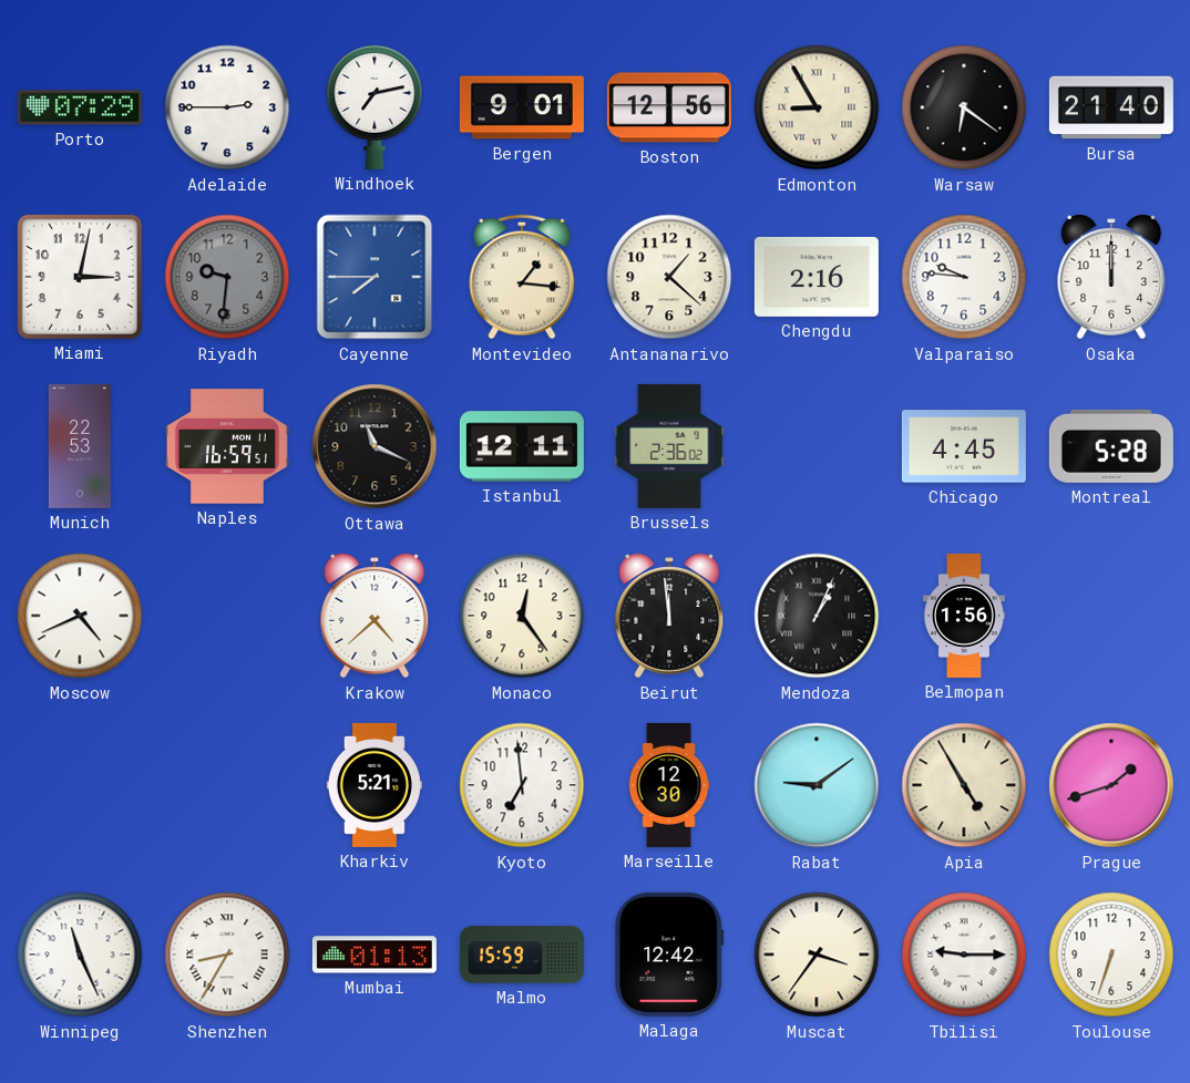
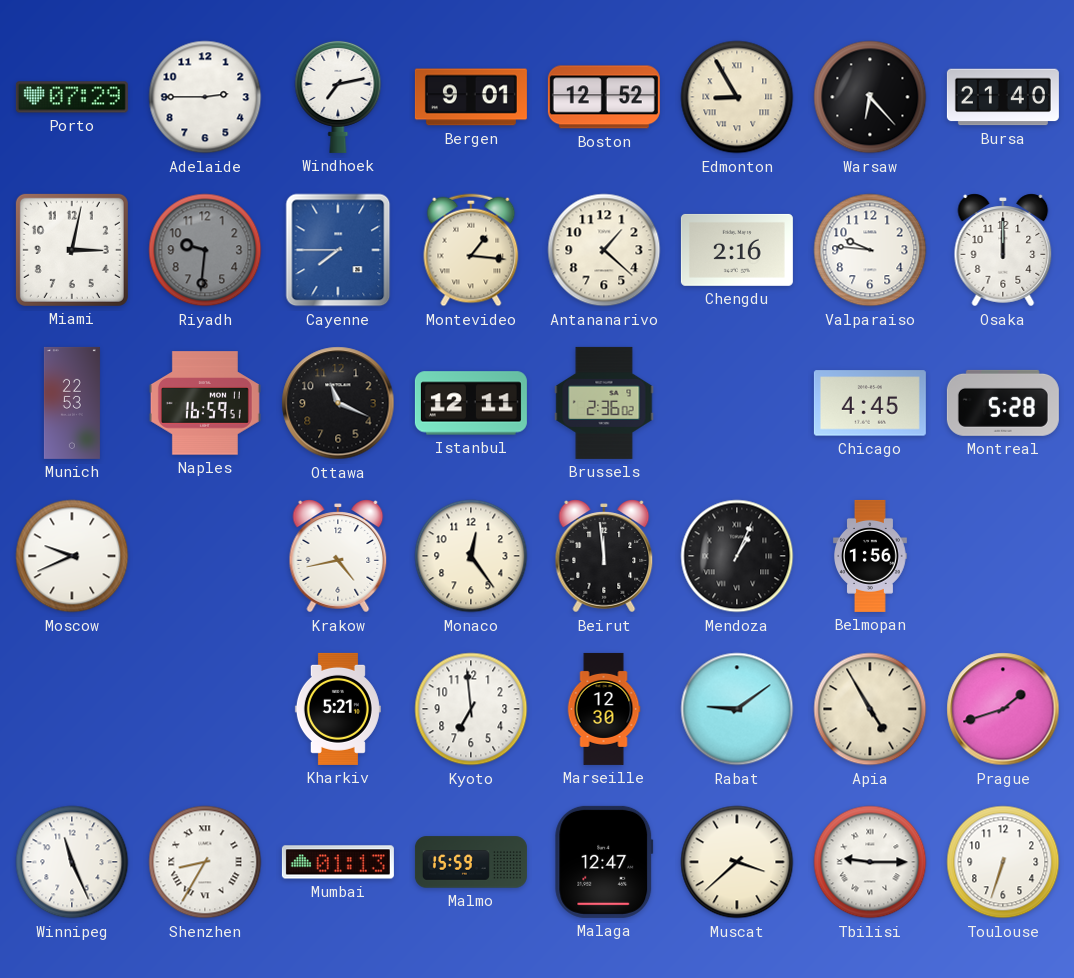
Boston: 12:56 -> 12:52 (604, 97)
Warsaw: 6:21 -> 6:23 (870, 97)
Moscow: 4:41 -> 9:41 (72, 556)
Krakow: 4:38 -> 4:43 (338, 556)
Malaga: 12:42 -> 12:47 (604, 862)
Muscat: 3:36 -> 3:38 (737, 862)
